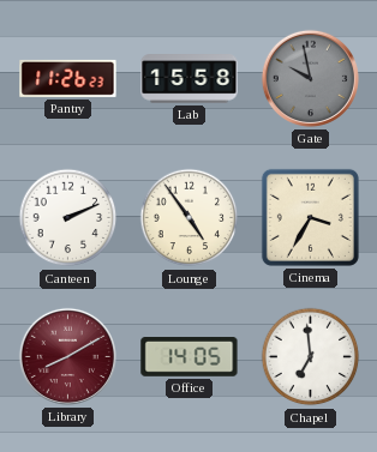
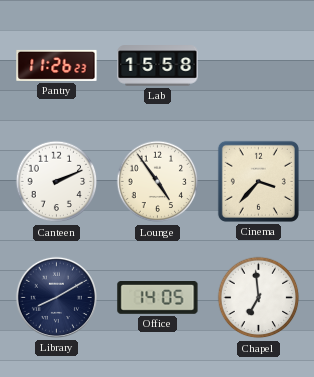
Gate: 9:58 -> none (310, 78)
Cinema: 3:35 -> 3:37 (258, 181)
Library dial: burgundy -> navy (56, 297)
